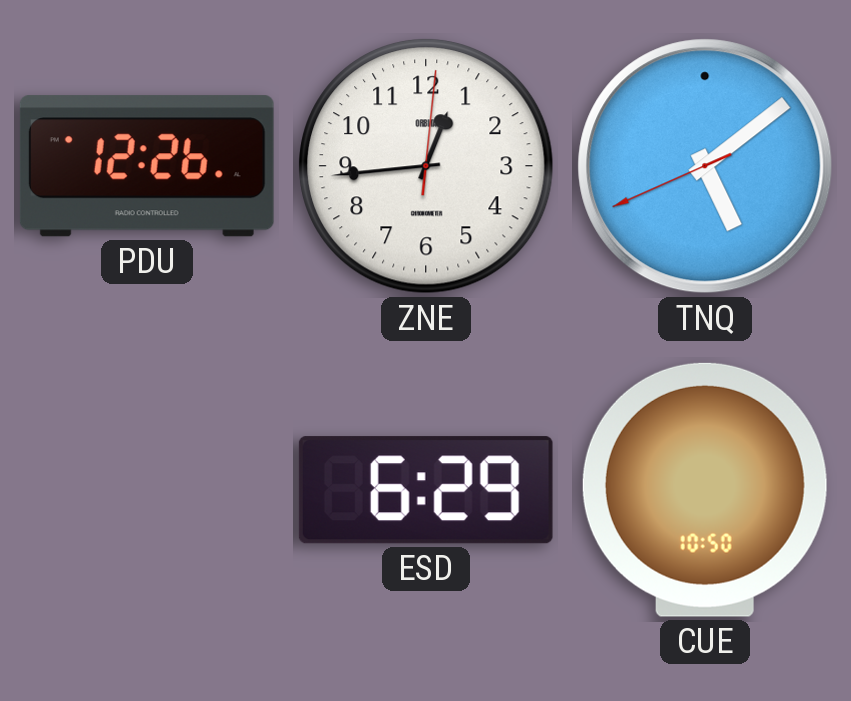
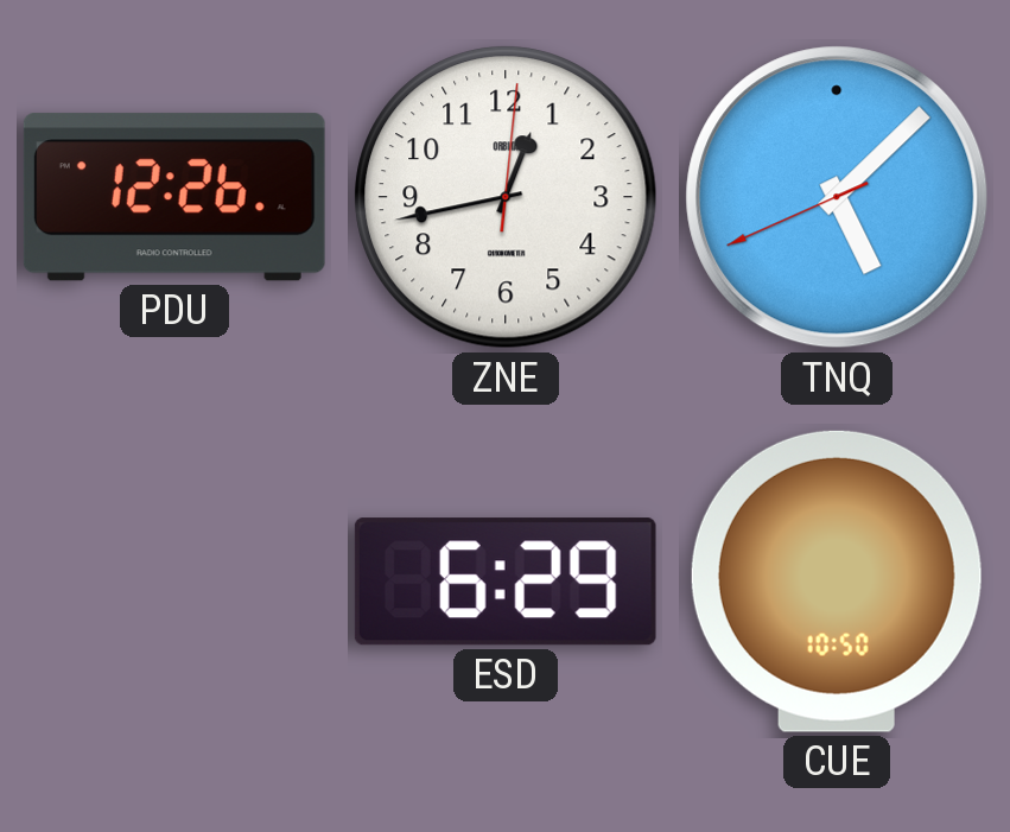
ZNE: 12:44 -> 12:43 (507, 198)
TNQ: 5:08 -> 5:07 (837, 197)
